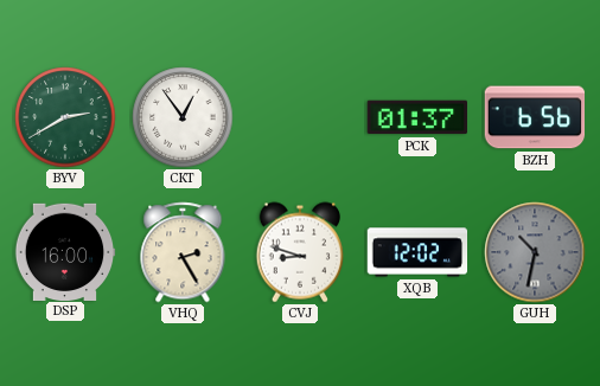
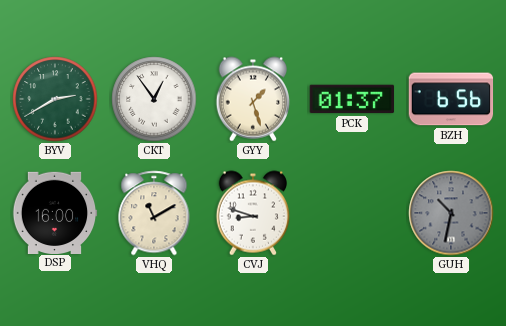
GYY: none -> 1:27 (253, 99)
VHQ: 2:25 -> 11:10 (154, 213)
XQB: 12:02 -> none (417, 252)
